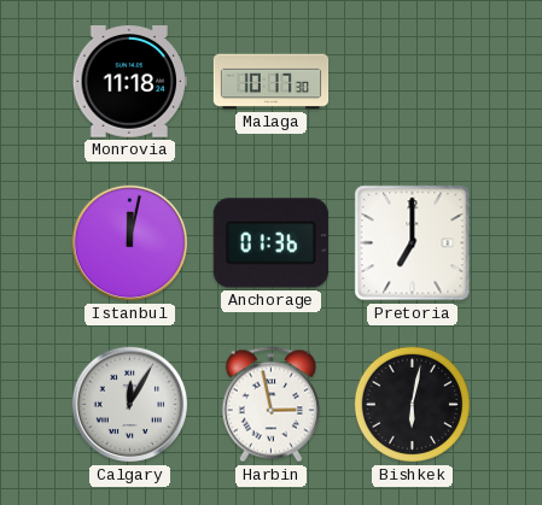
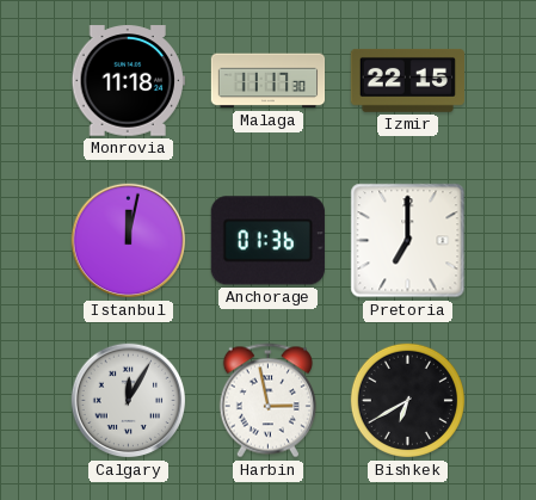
Malaga: 10:17 -> 11:17 (269, 81)
Izmir: none -> 22:15 (407, 80)
Bishkek: 6:02 -> 6:40 (407, 400)
